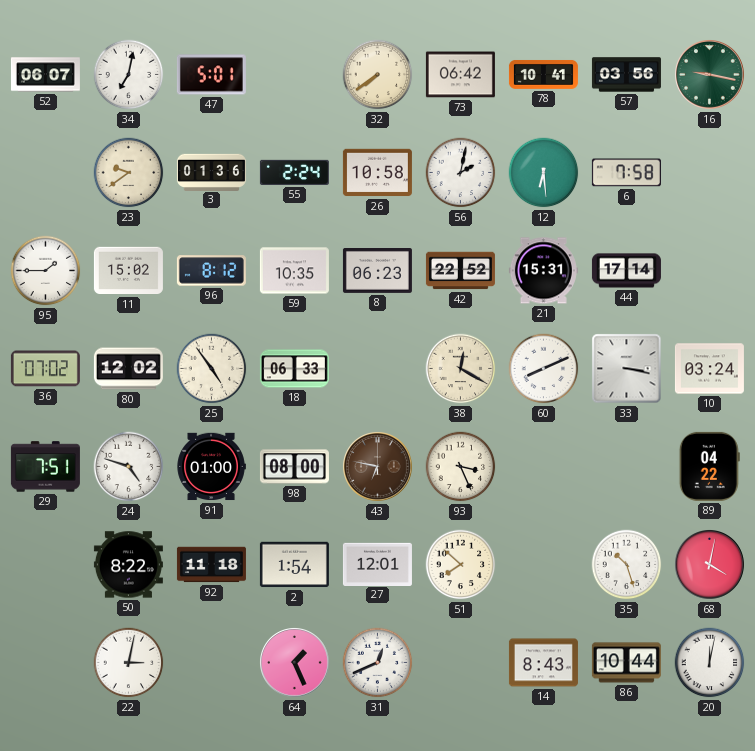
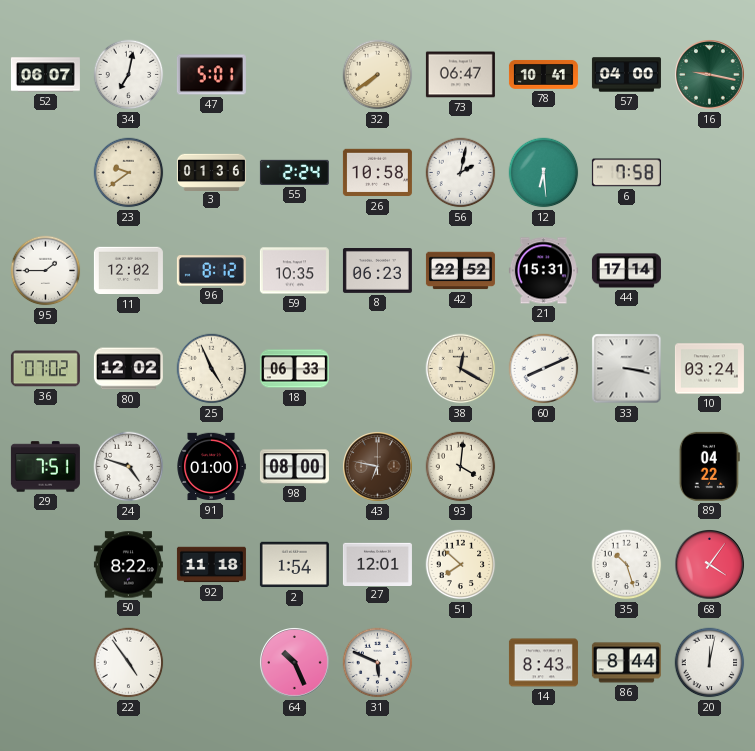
73: 06:42 -> 06:47 (460, 75)
57: 03:56 -> 04:00 (626, 75)
11: 15:02 -> 12:02 (128, 271)
25: 4:54 -> 4:56 (212, 369)
93: 3:26 -> 4:01 (461, 467)
68: 4:02 -> 4:06 (710, 565)
22: 3:02 -> 4:54 (129, 663)
64: 1:26 -> 10:26 (295, 663)
31: 12:41 -> 5:49 (378, 663)
86: 10:44 -> 8:44 (626, 663)
